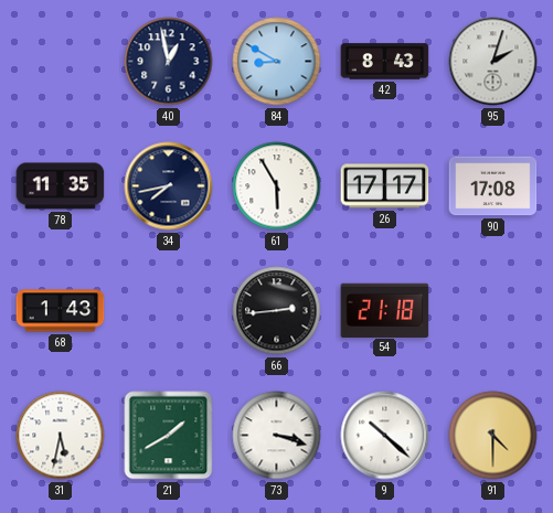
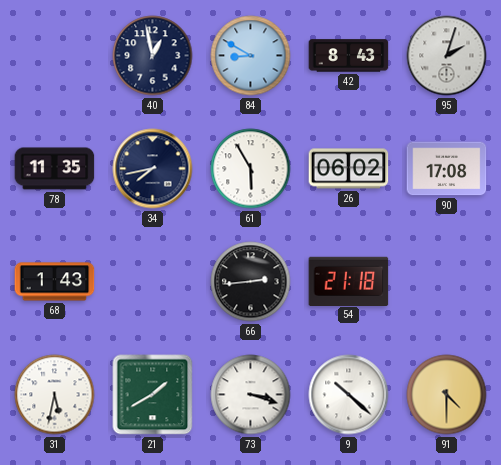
26: 17:17 -> 06:02 (349, 169)
